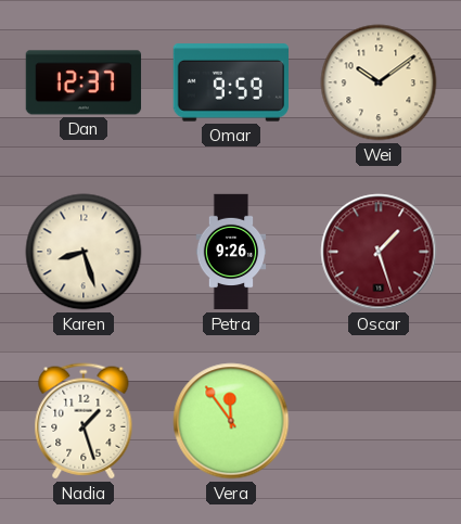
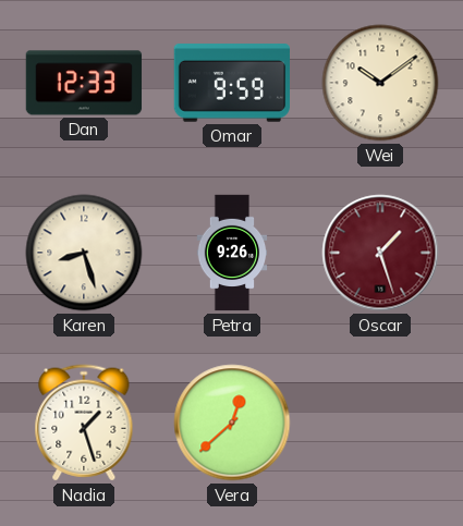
Dan: 12:37 -> 12:33 (84, 83)
Vera: 11:54 -> 12:38 (232, 423)
